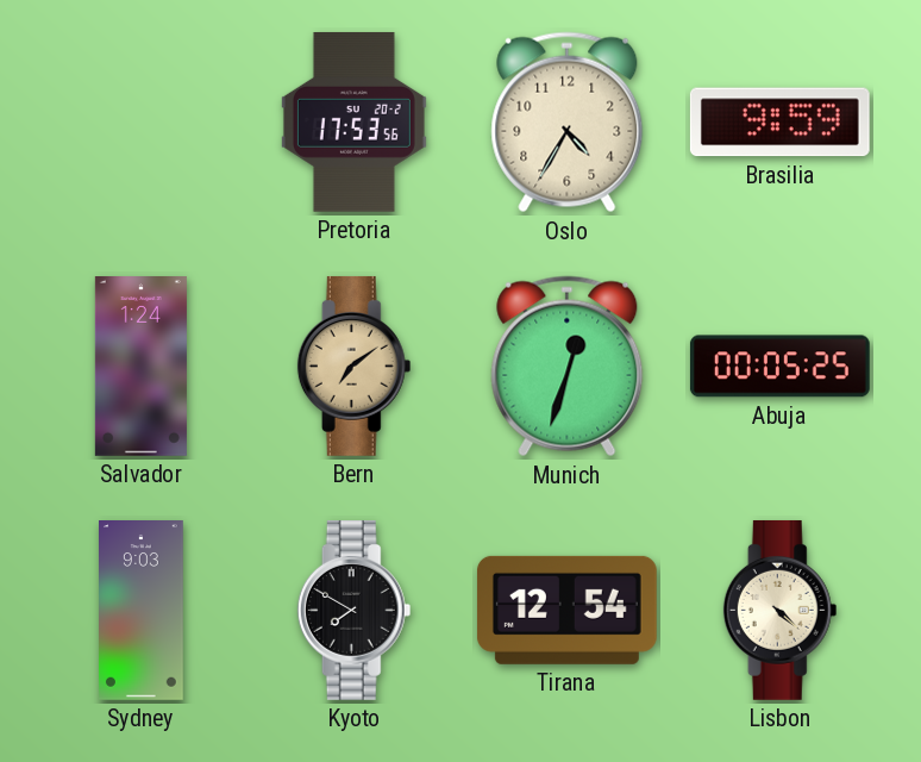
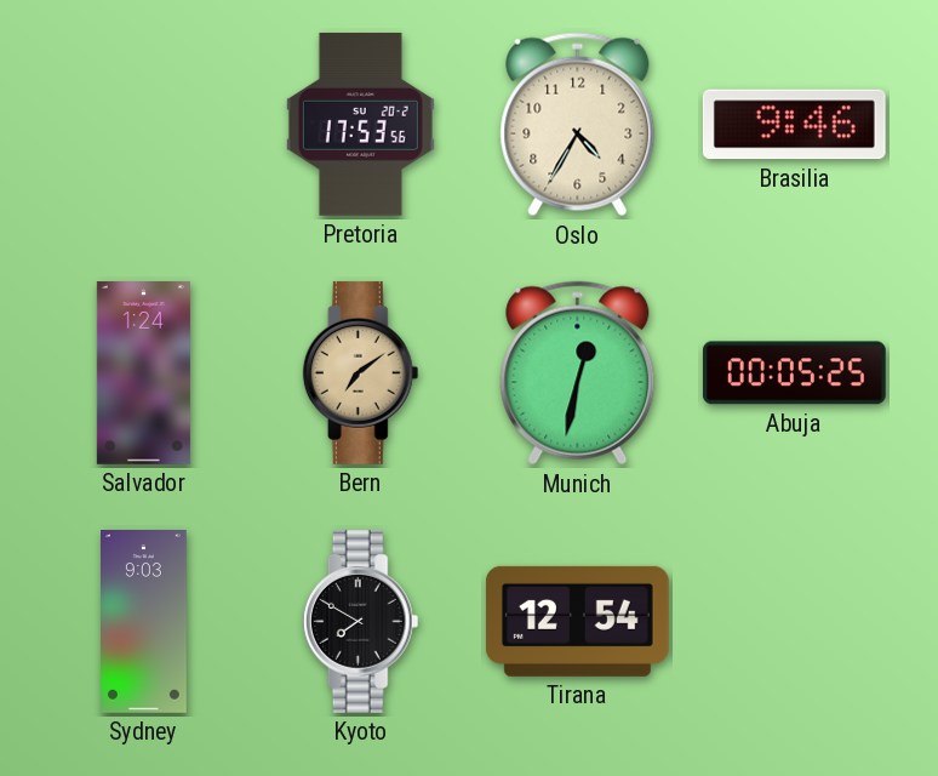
Brasilia: 9:59 -> 9:46 (794, 125)
Munich: 12:33 -> 12:32 (578, 373)
Lisbon: 4:22 -> none (781, 610)
